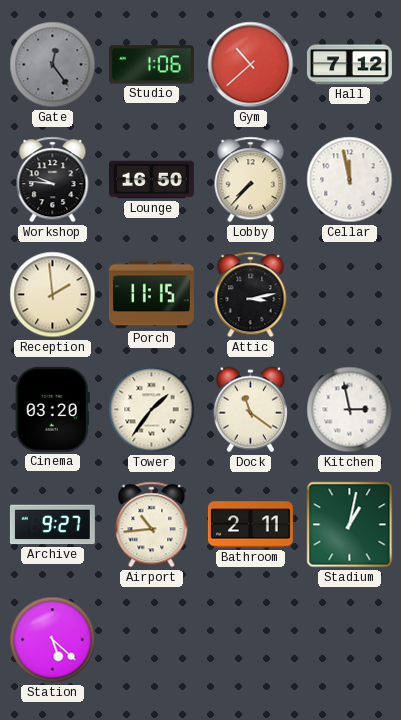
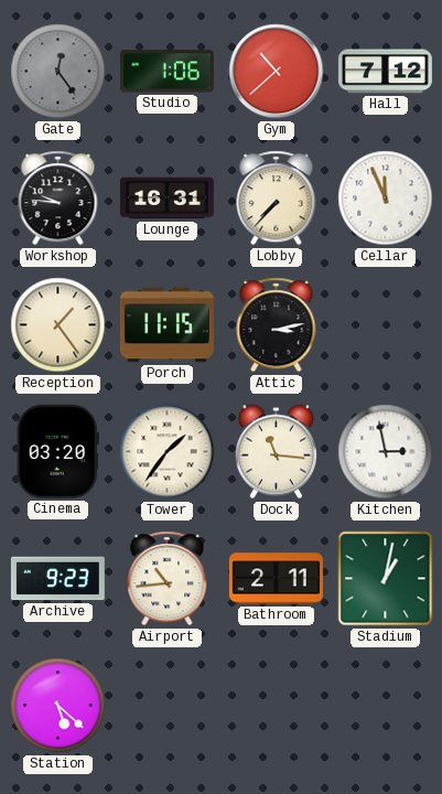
Lounge: 16:50 -> 16:31 (166, 198)
Cellar: 11:58 -> 11:56 (386, 198)
Reception: 1:59 -> 1:24 (58, 325)
Dock: 11:21 -> 11:16 (276, 452)
Archive: 9:27 -> 9:23 (57, 579)
